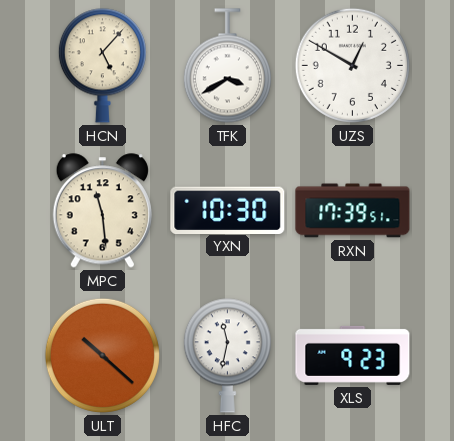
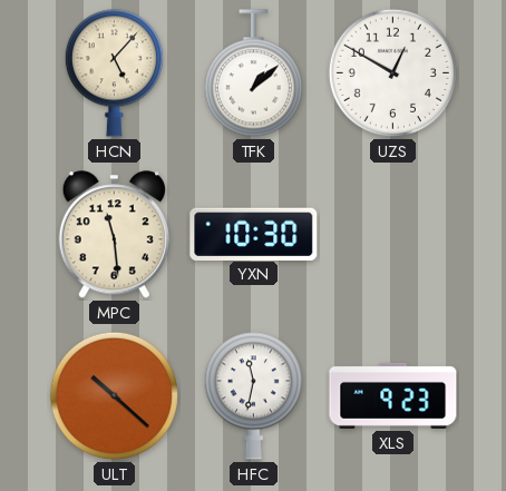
TFK: 3:40 -> 1:08 (253, 73)
RXN: 17:39 -> none (353, 211)
